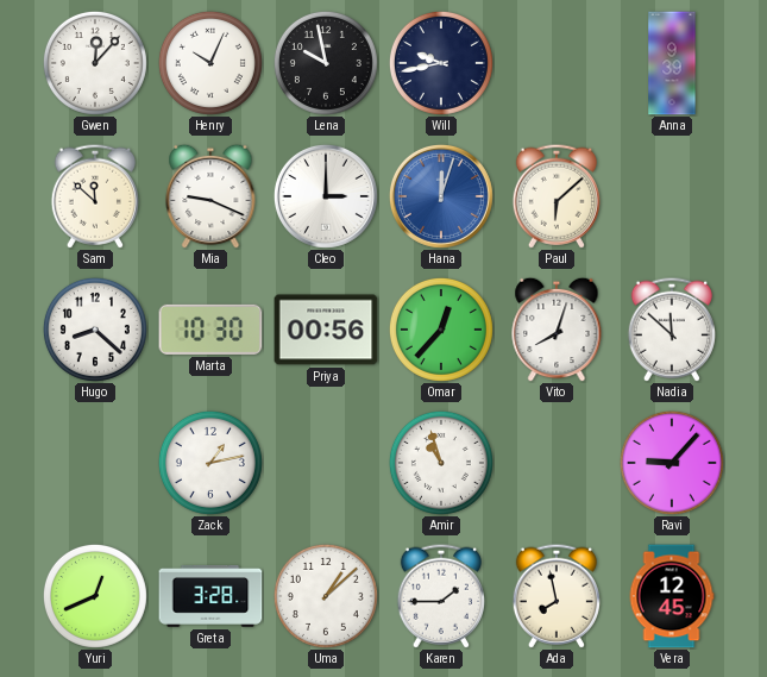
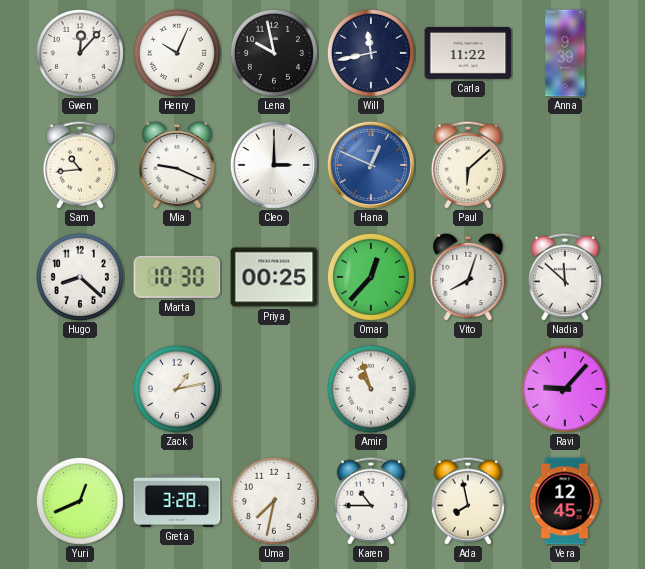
Will: 9:43 -> 11:43 (371, 53)
Carla: none -> 11:22 (468, 53)
Sam: 11:52 -> 10:44 (80, 165)
Hana: 12:03 -> 12:49 (371, 165)
Priya: 00:56 -> 00:25 (274, 277)
Uma: 1:08 -> 7:32 (274, 501)
Karen: 1:45 -> 10:45 (371, 501)
